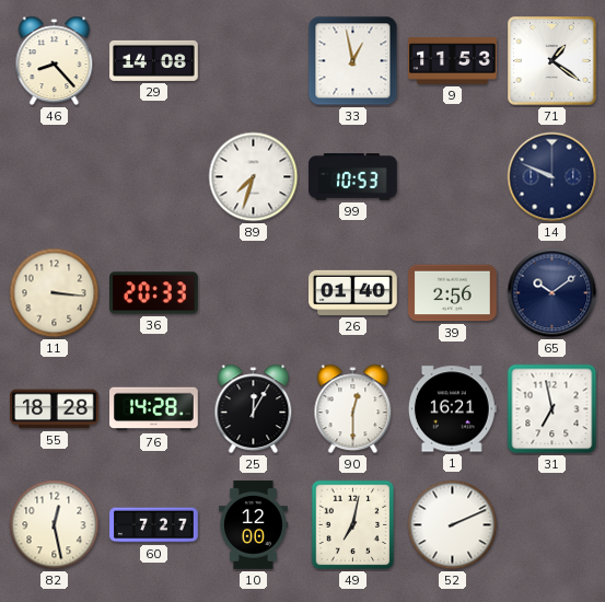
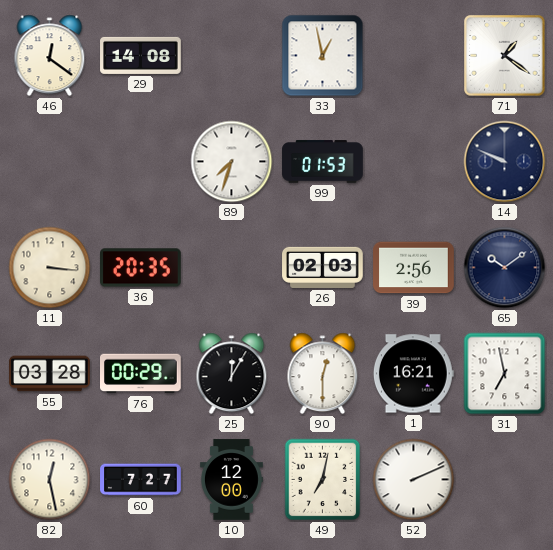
46: 8:23 -> 12:21 (50, 56)
9: 11:53 -> none (453, 61)
99: 10:53 -> 01:53 (323, 162)
36: 20:33 -> 20:35 (141, 268)
26: 01:40 -> 02:03 (323, 267)
55: 18:28 -> 03:28 (50, 374)
76: 14:28 -> 00:29 (141, 374)
